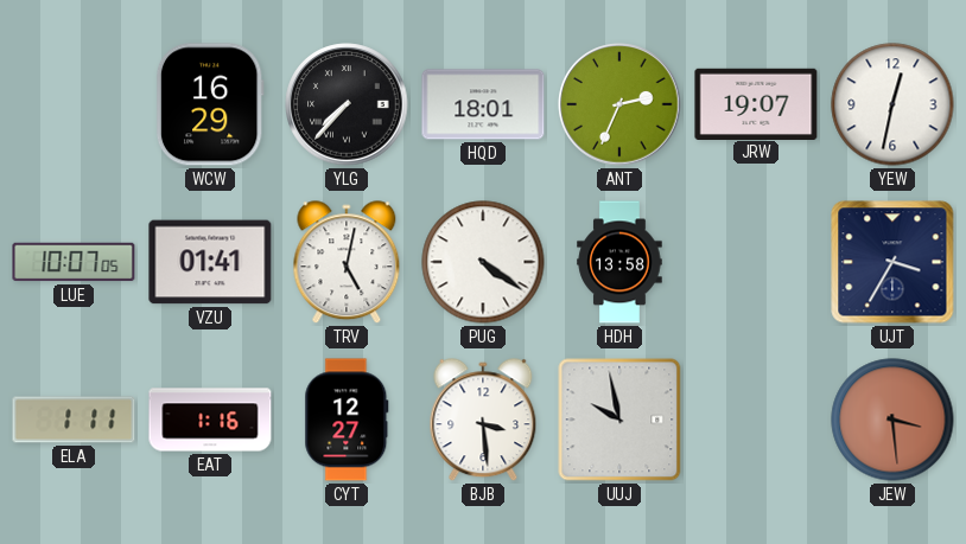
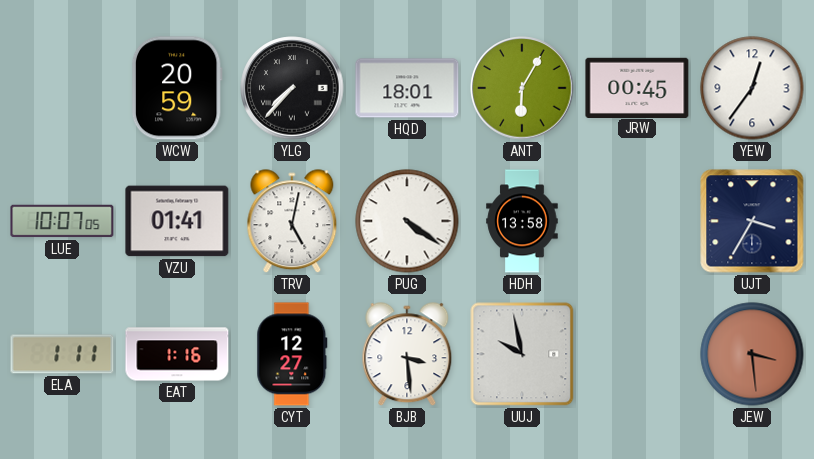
WCW: 16:29 -> 20:59 (177, 88)
ANT: 2:34 -> 6:05 (522, 88)
JRW: 19:07 -> 00:45 (637, 87)
YEW: 12:32 -> 12:36 (752, 88)
